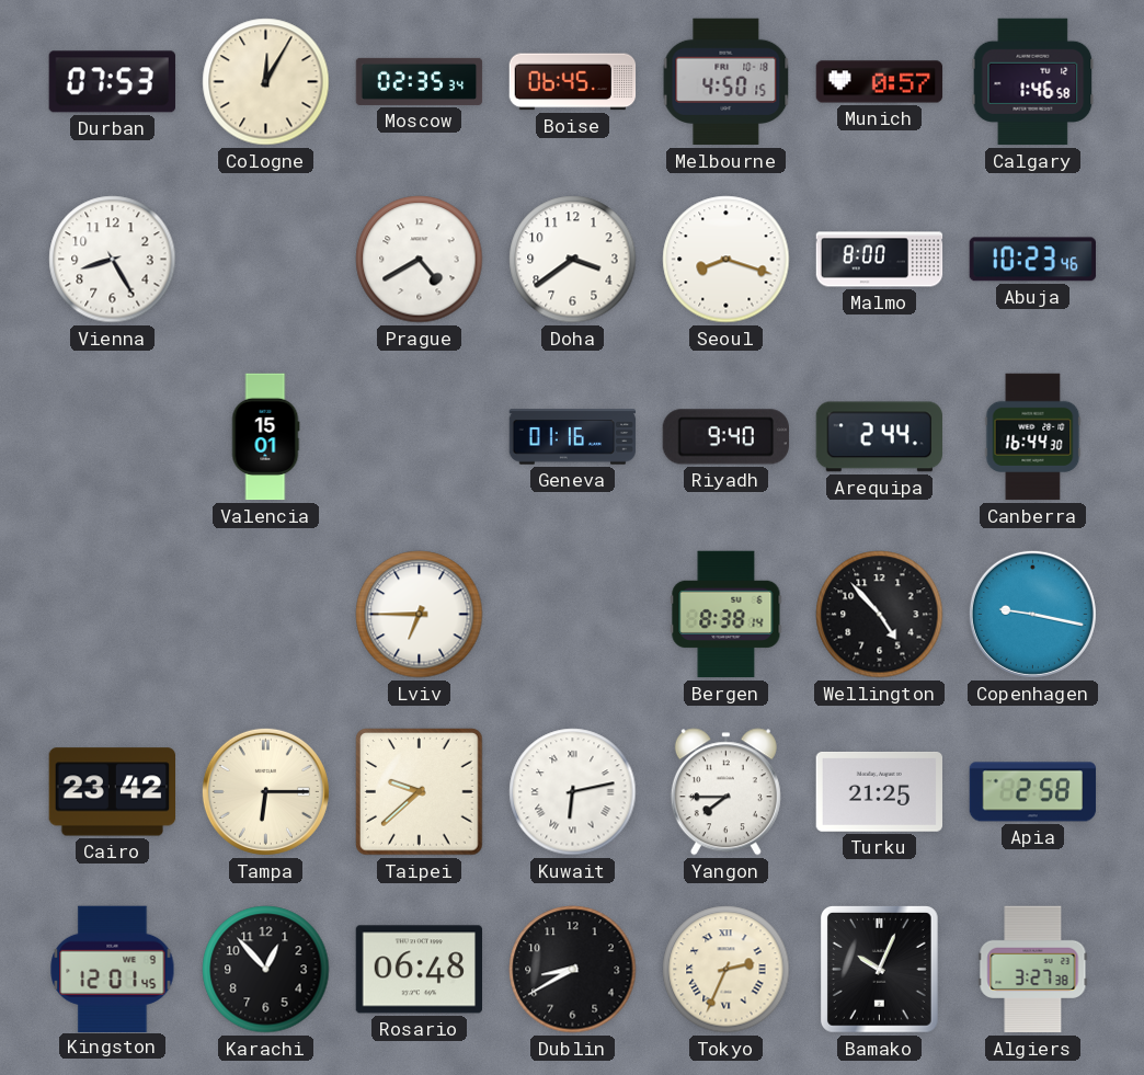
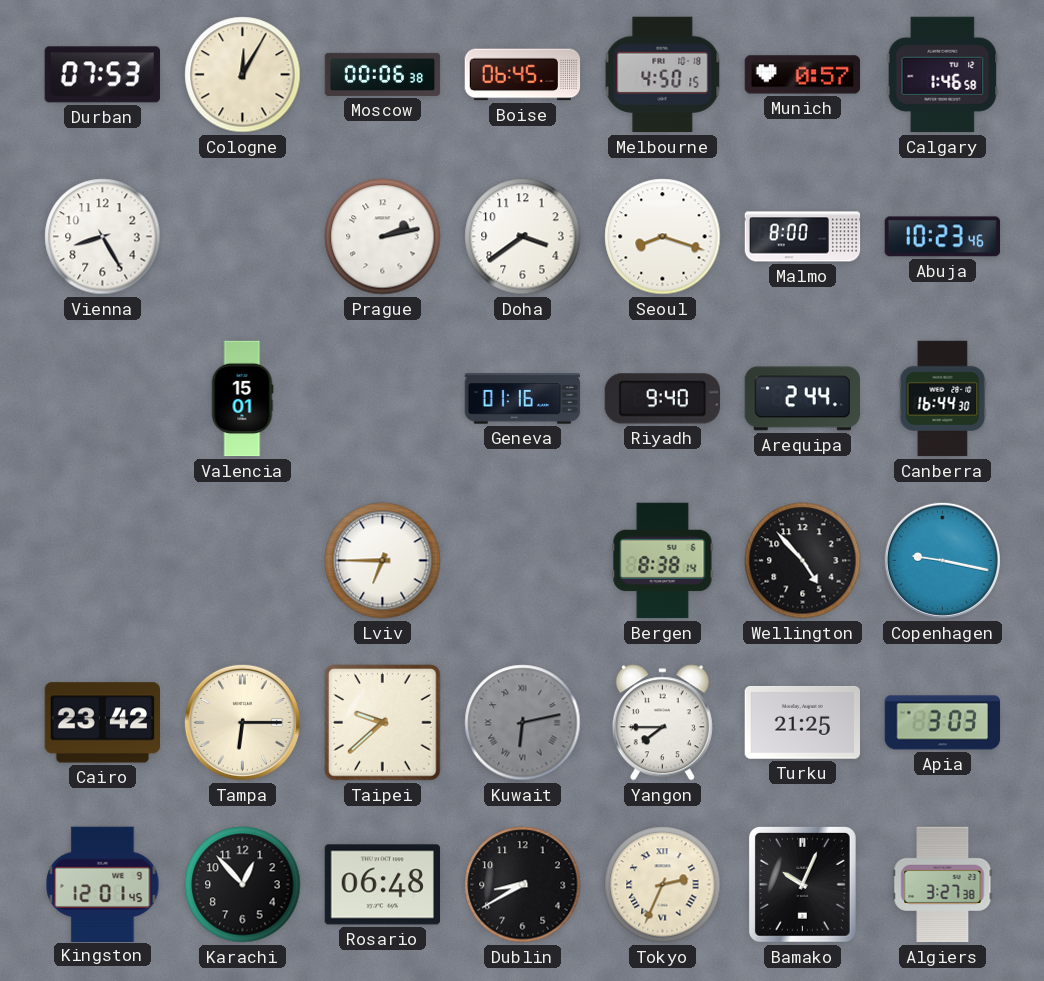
Moscow: 02:35 -> 00:06 (383, 74)
Prague: 4:40 -> 2:13 (383, 237)
Kuwait dial: white -> grey (523, 723)
Apia: 2:58 -> 3:03 (943, 723)
